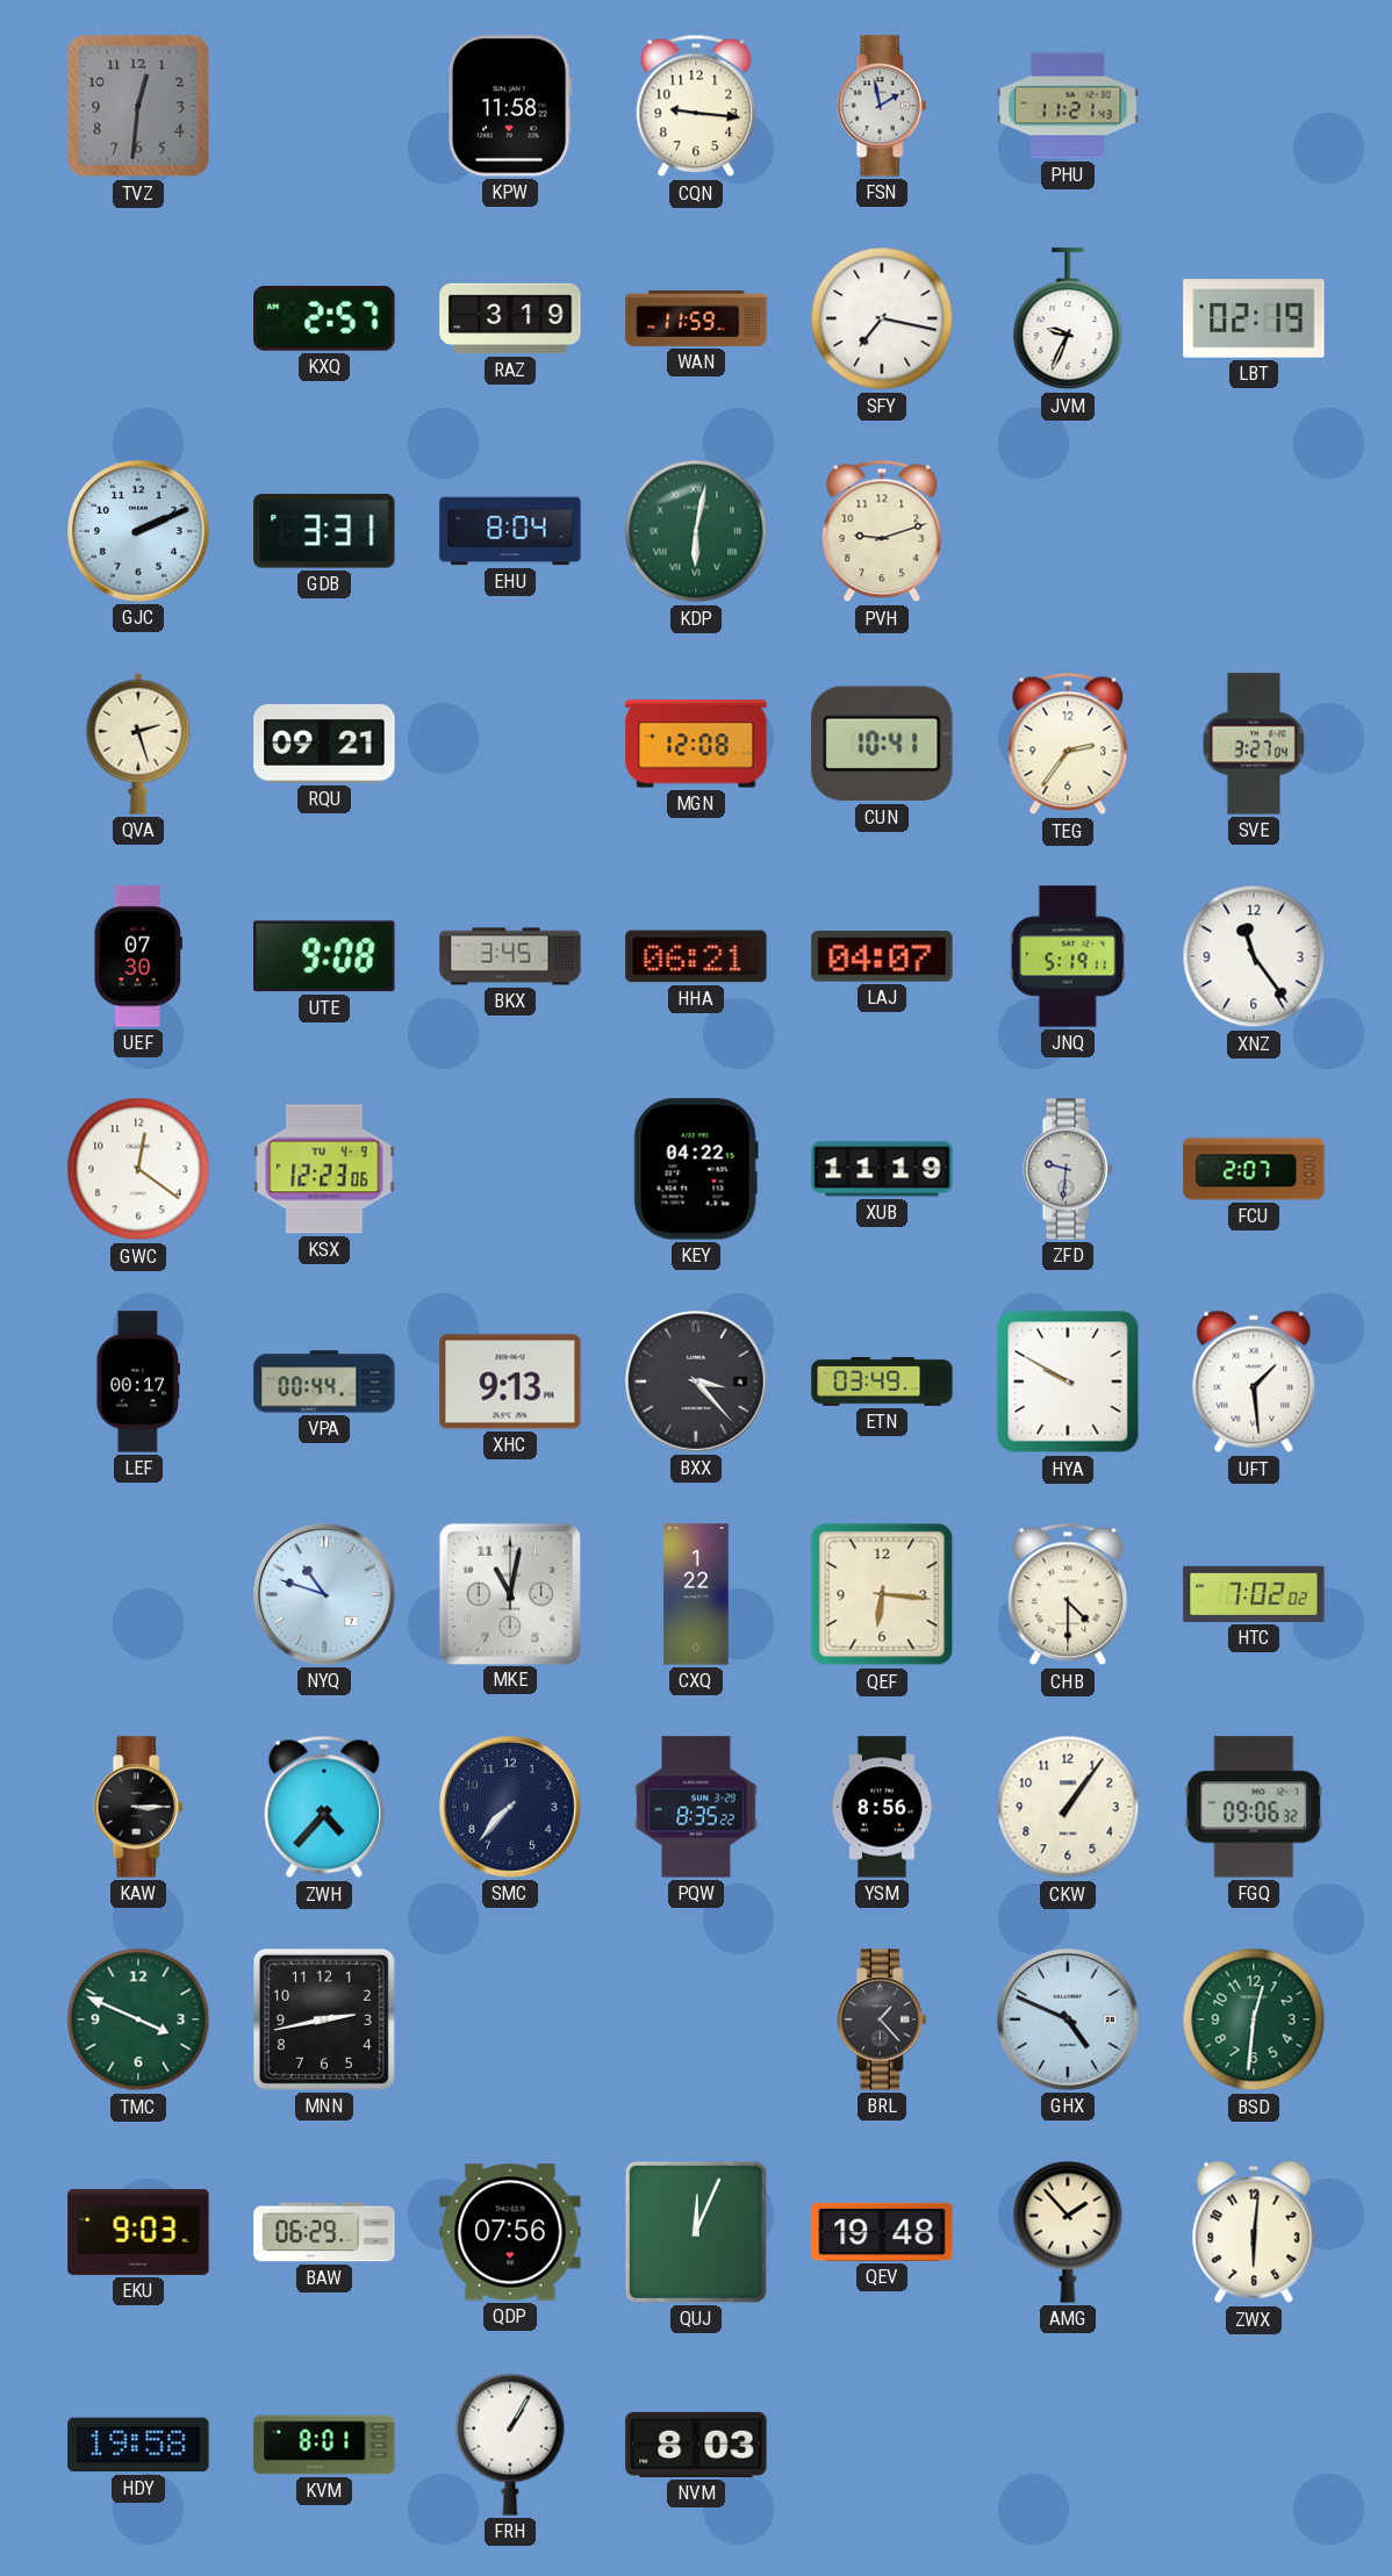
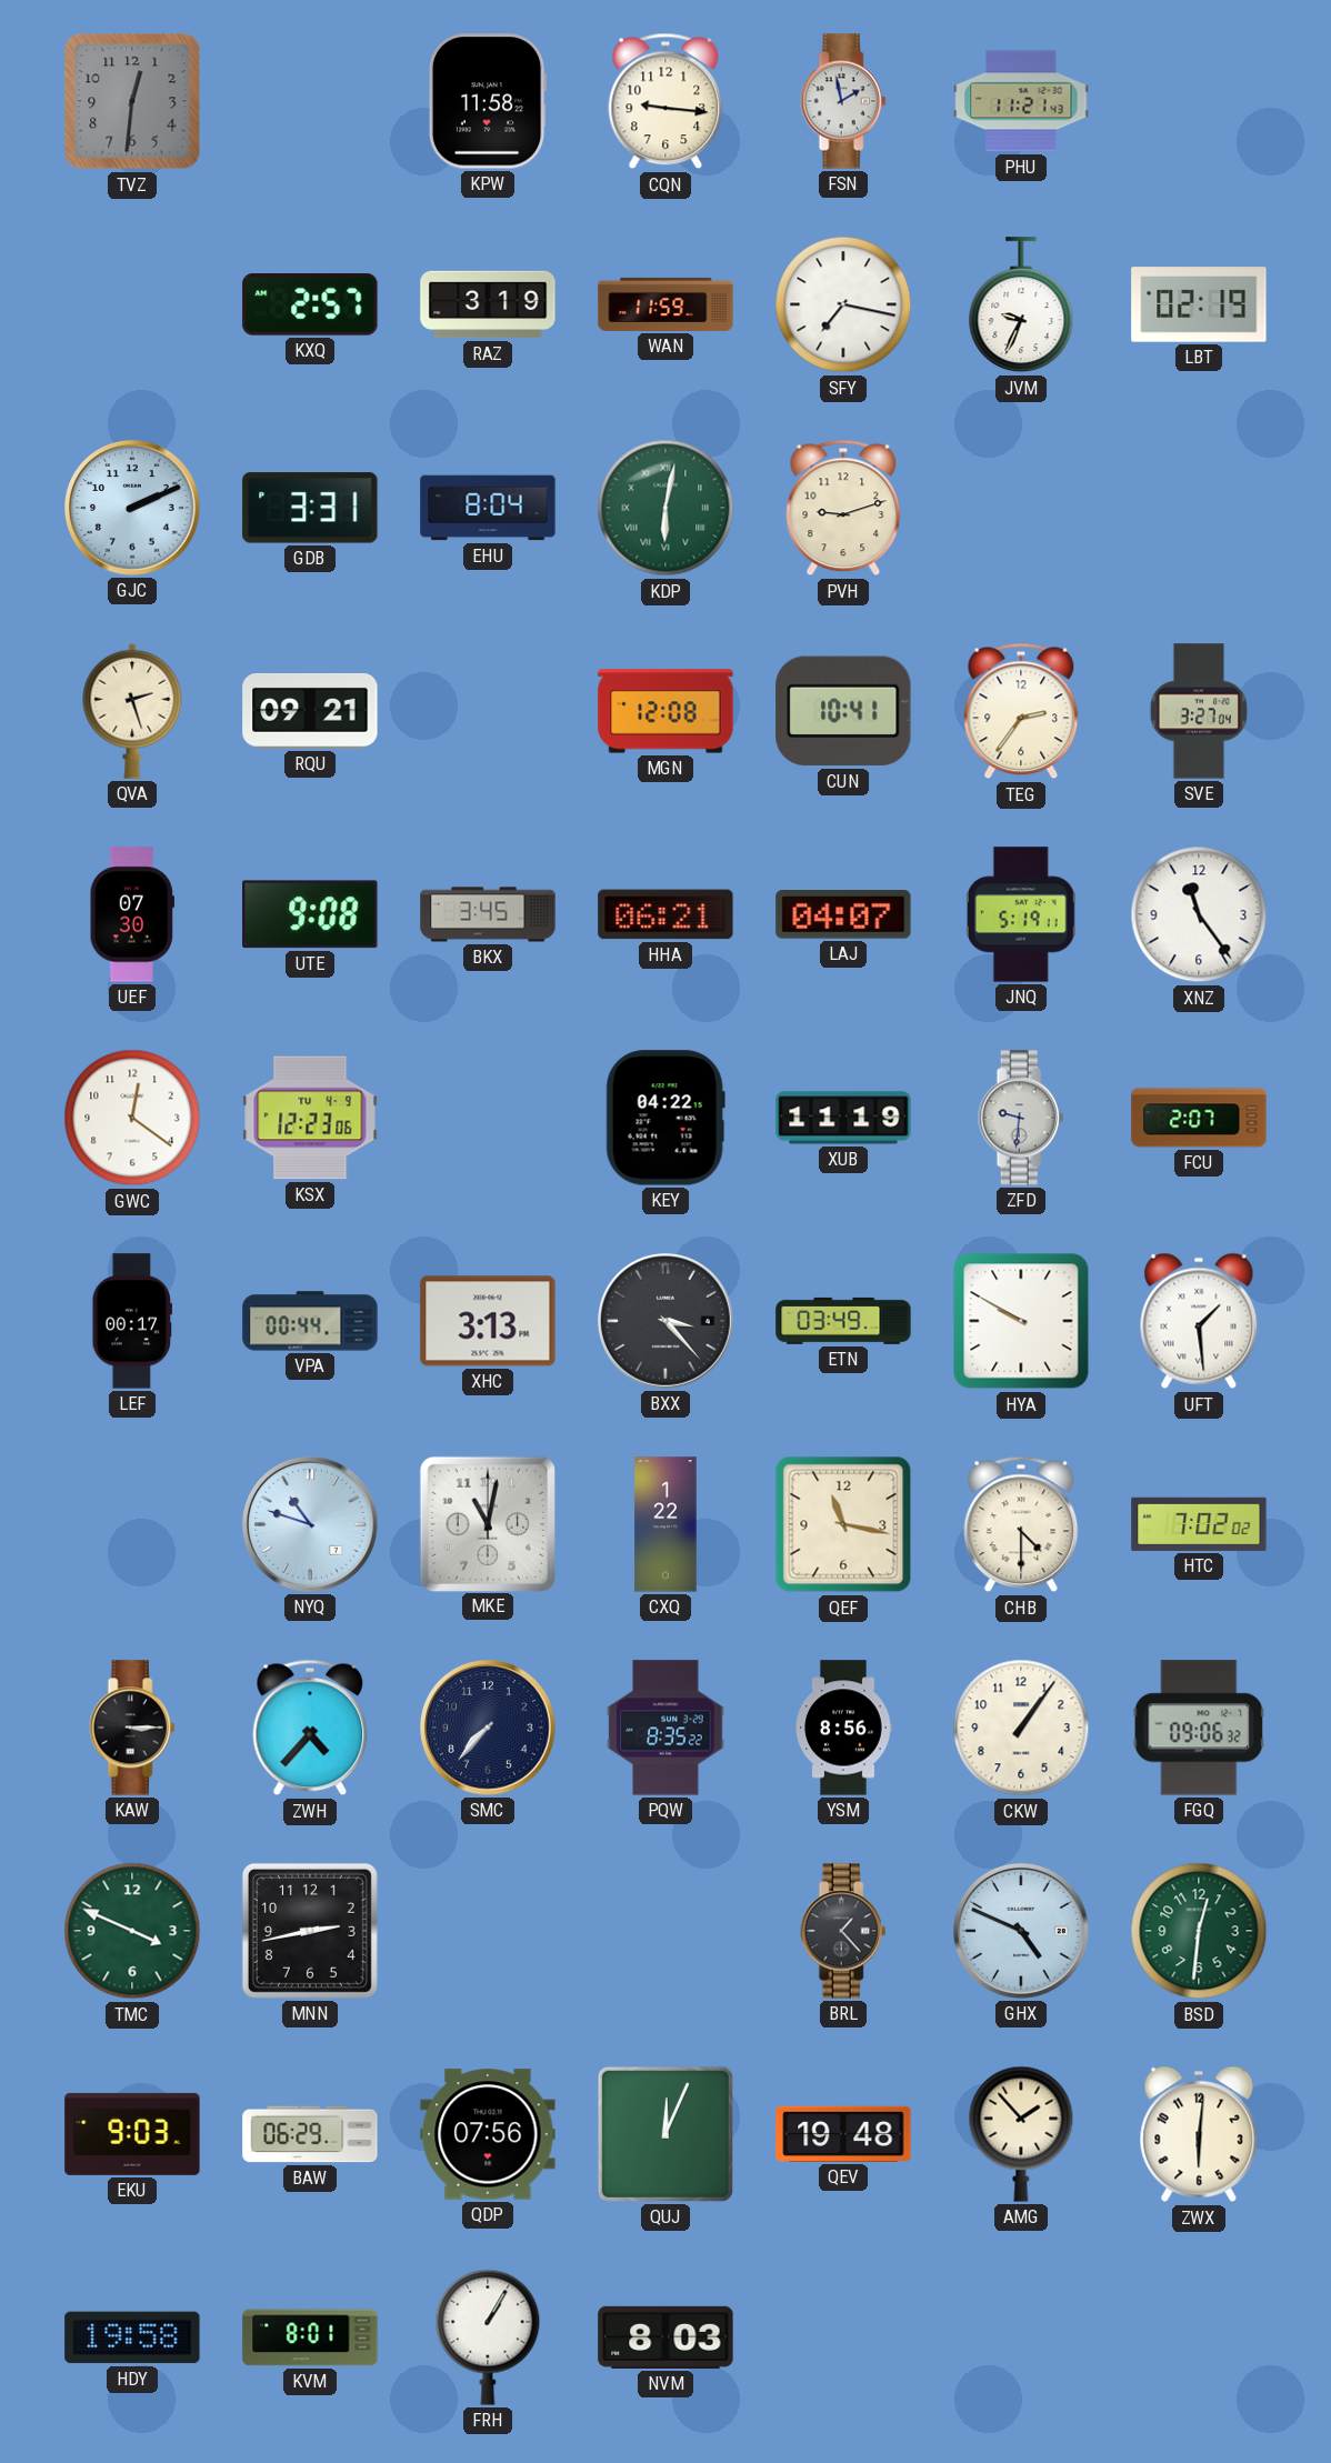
XHC: 9:13 -> 3:13 (488, 1321)
QEF: 6:16 -> 11:17 (843, 1524)
